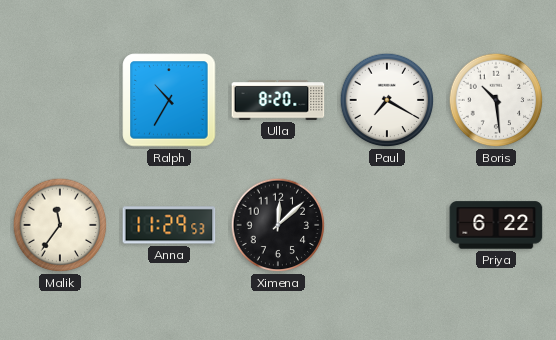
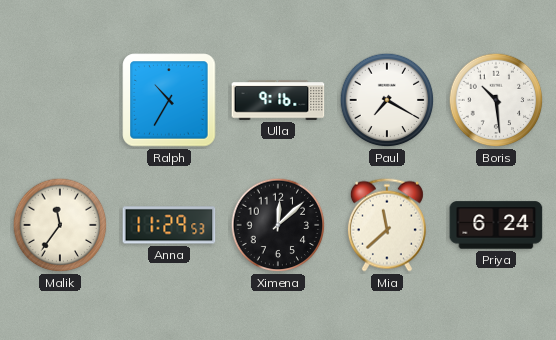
Ulla: 8:20 -> 9:16 (278, 100)
Mia: none -> 11:38 (387, 225)
Priya: 6:22 -> 6:24 (496, 225)
